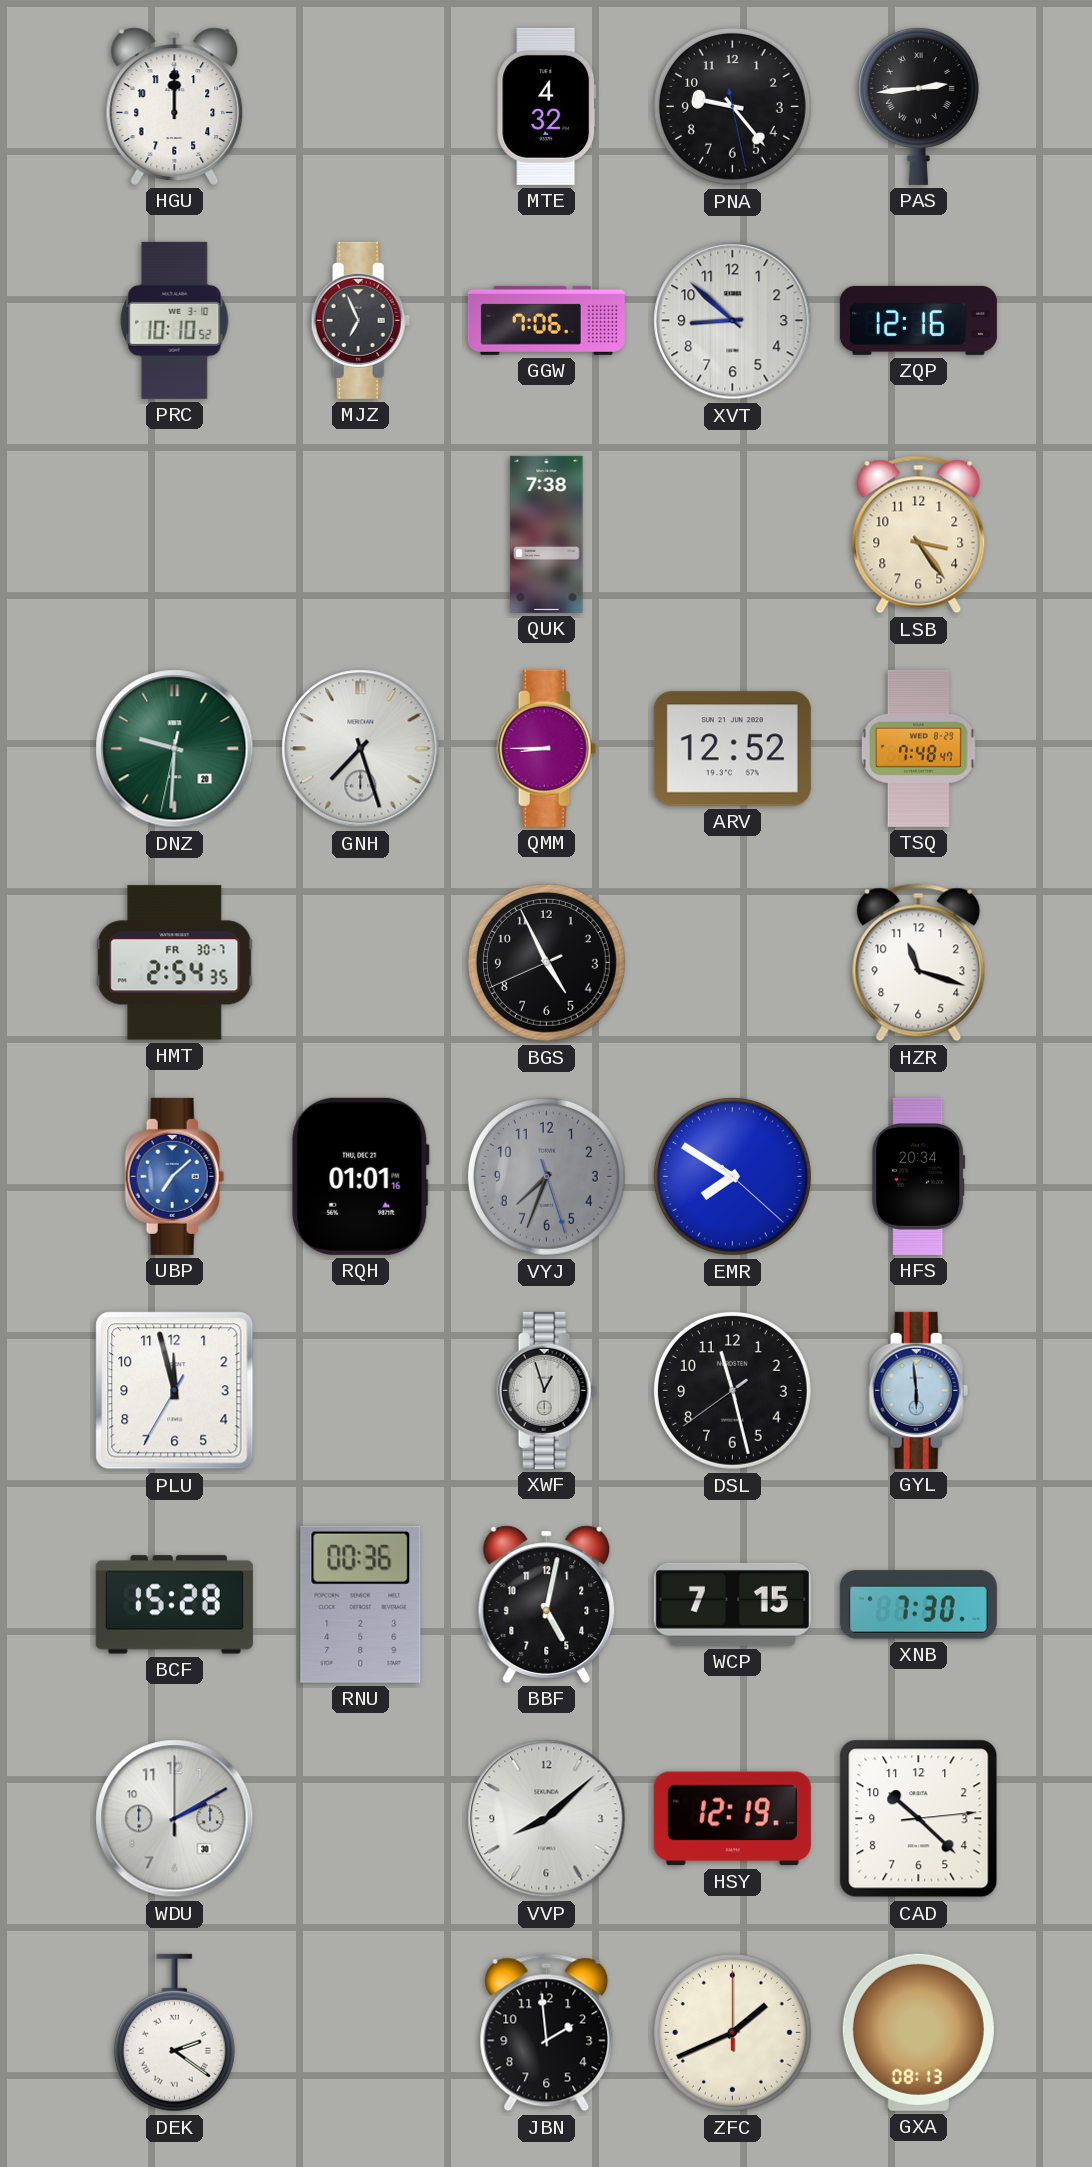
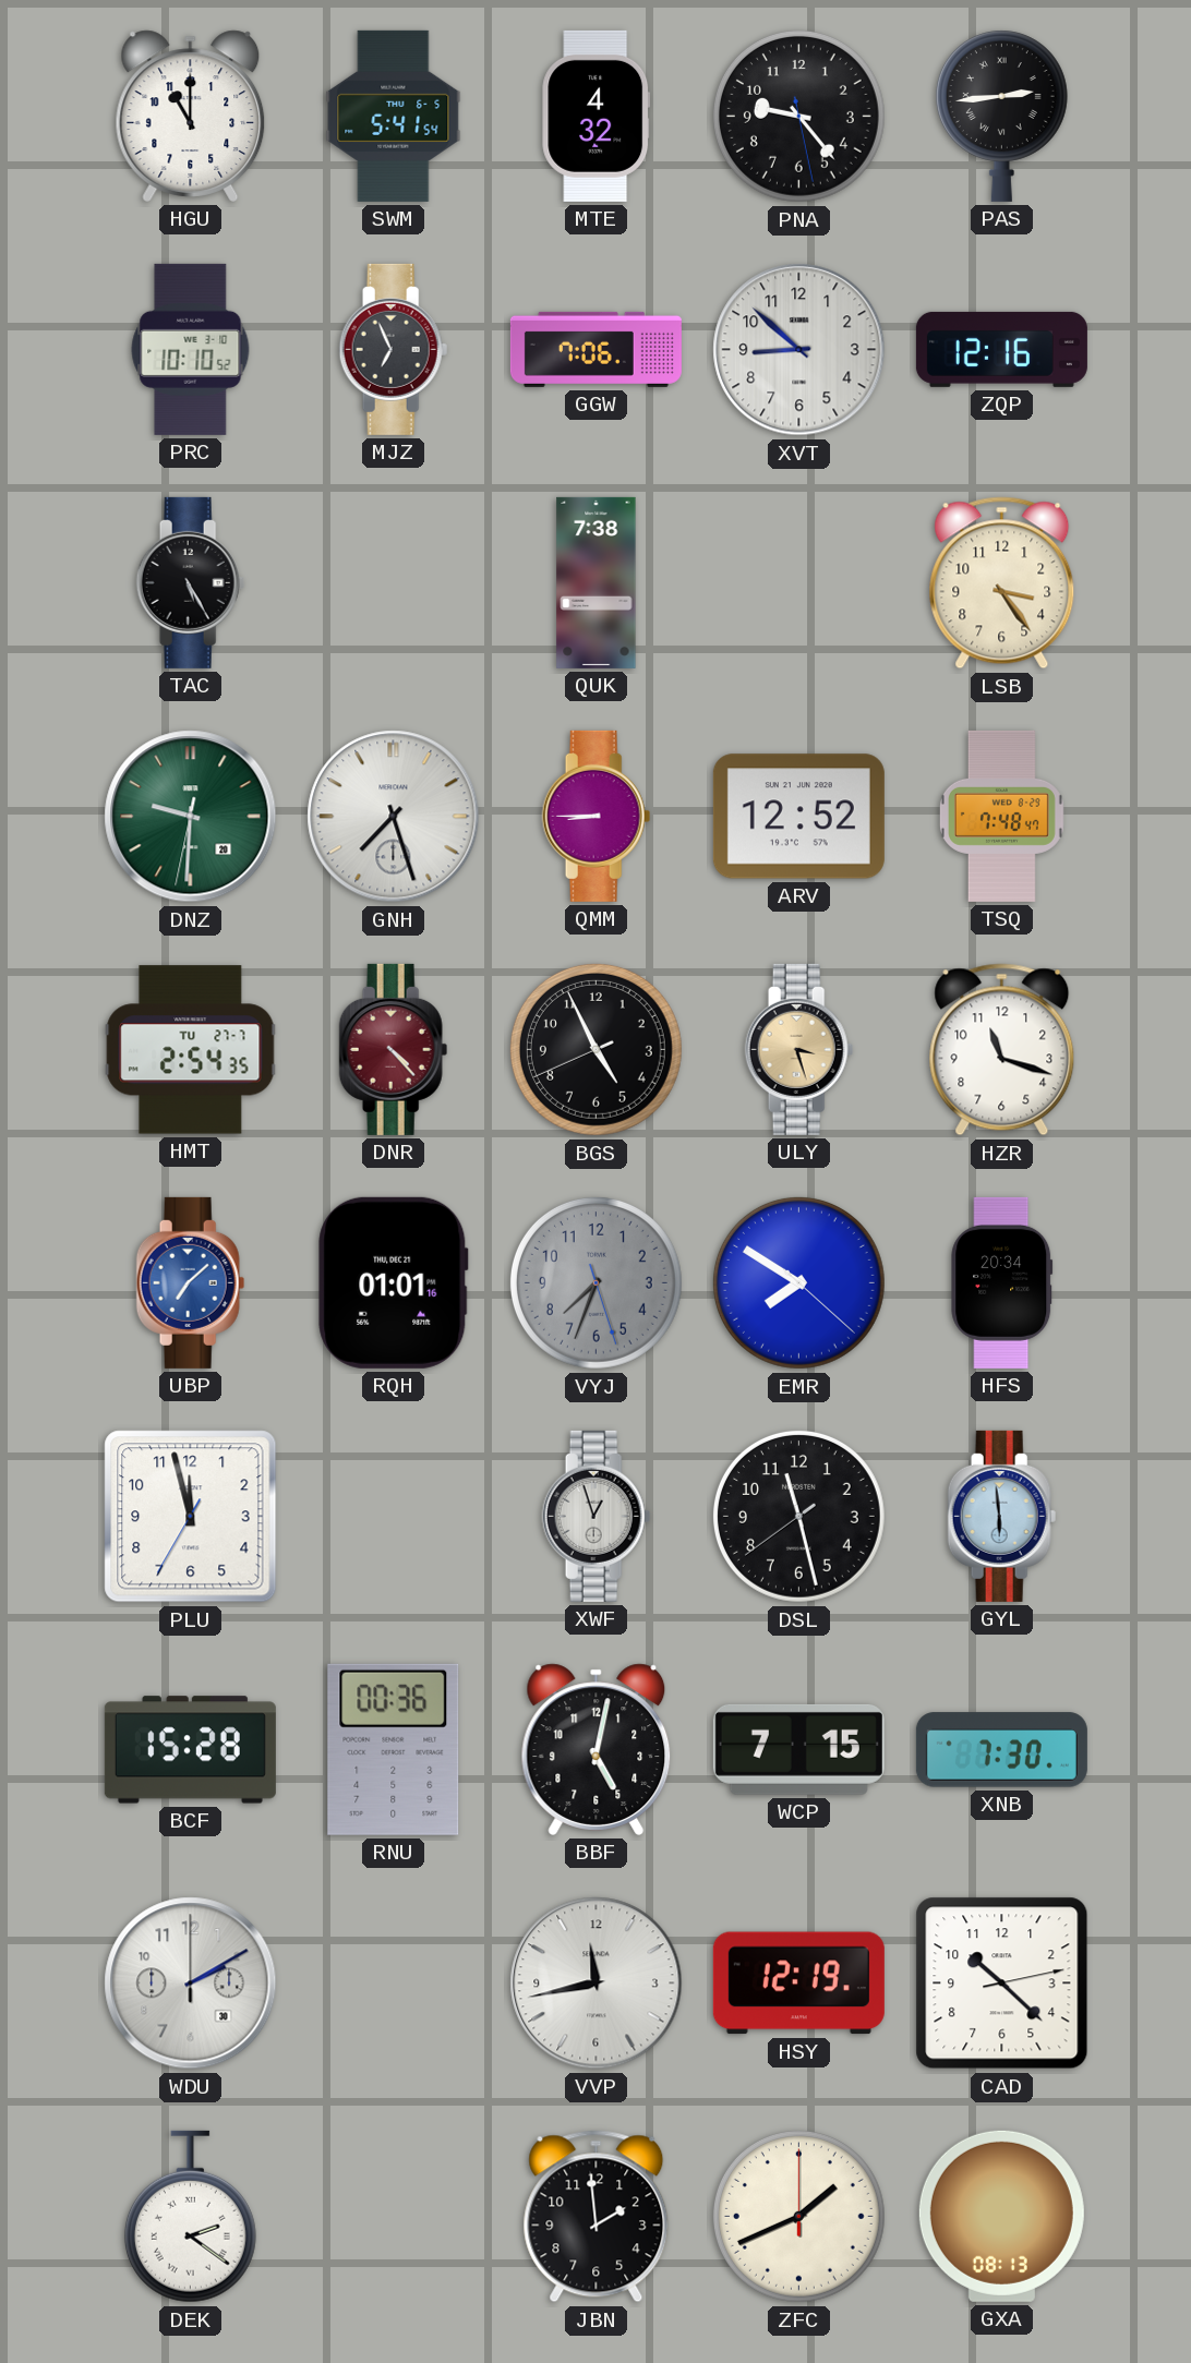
HGU: 12:00 -> 11:00 (191, 116)
SWM: none -> 5:41 (394, 116)
TAC: none -> 5:25 (191, 582)
HMT date: FR 30-7 -> TU 27-7 (191, 1050)
DNR: none -> 4:23 (394, 1049)
ULY: none -> 3:27 (799, 1049)
VVP: 8:08 -> 11:43 (597, 1984)
CAD: 10:22:14 -> 10:22:13 (1002, 1984)
